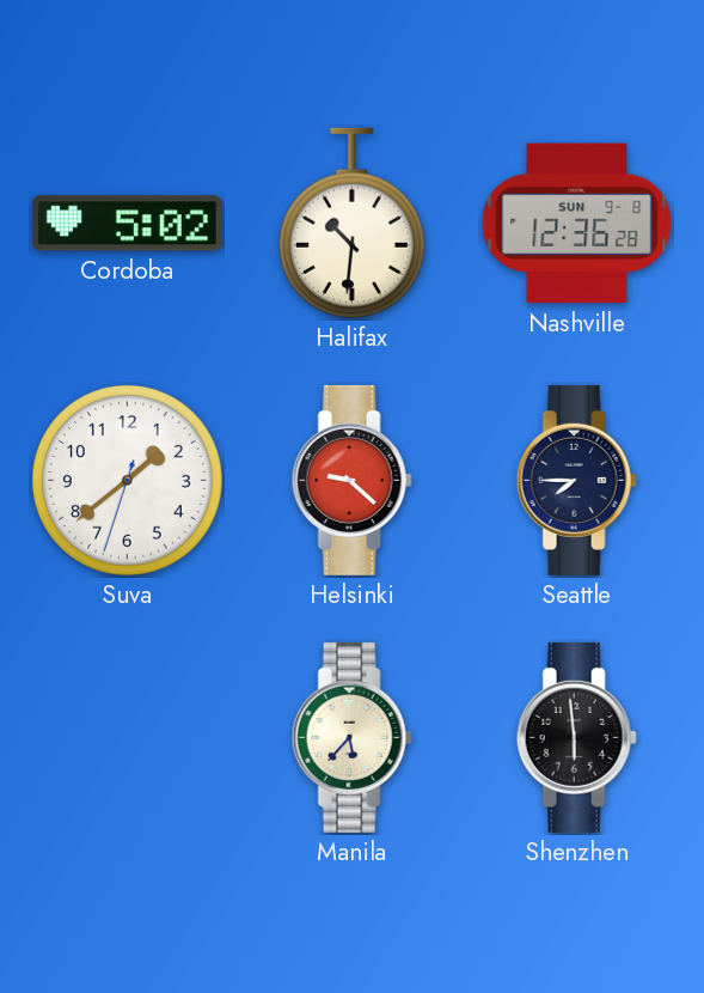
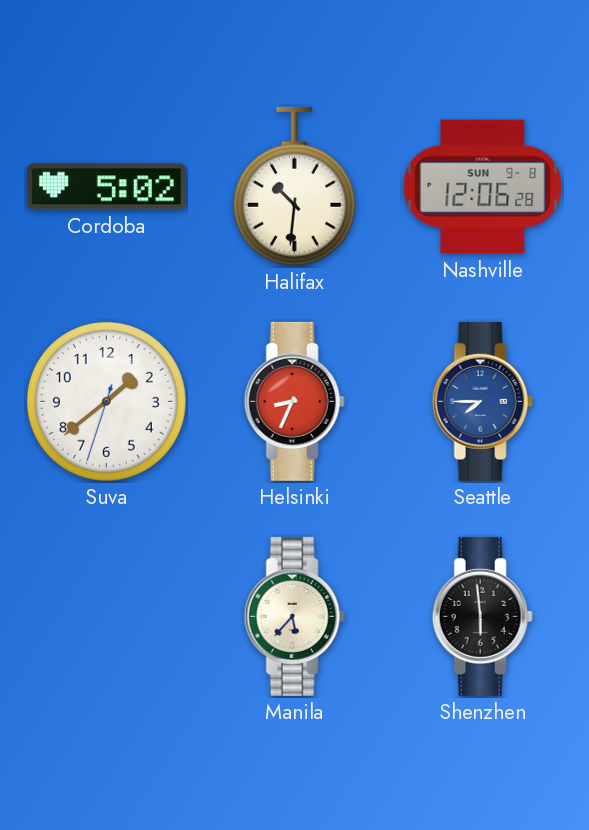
Nashville: 12:36 -> 12:06 (483, 187)
Helsinki: 9:22 -> 8:34 (294, 401)
Seattle dial: navy -> blue (482, 401)
